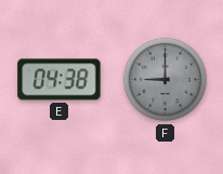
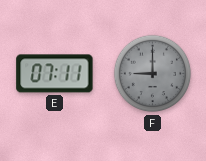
E: 04:38 -> 07:11 (55, 74)
